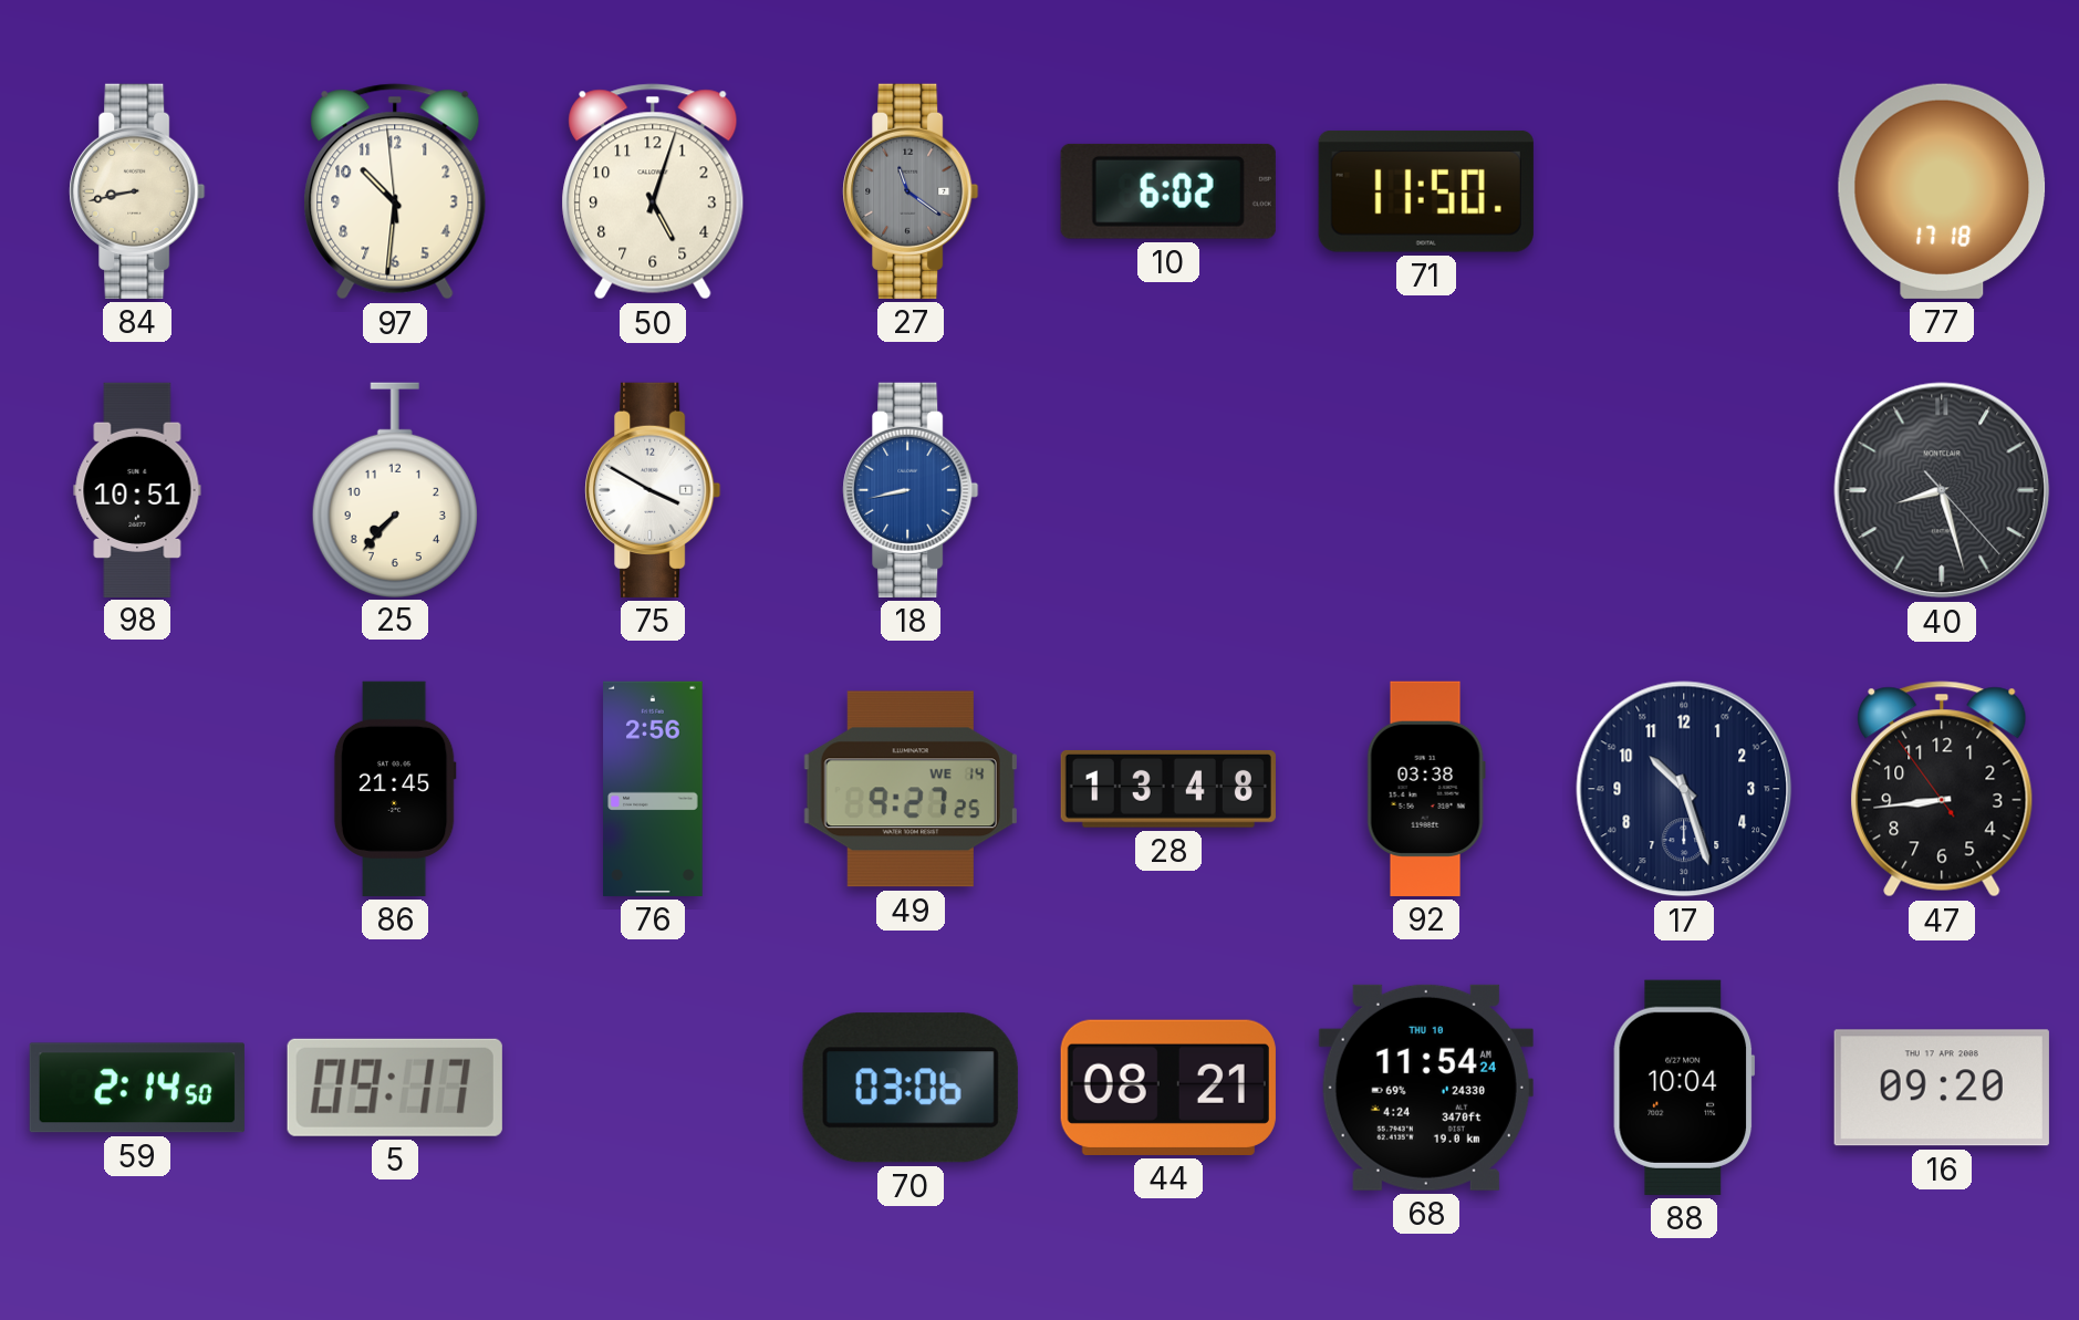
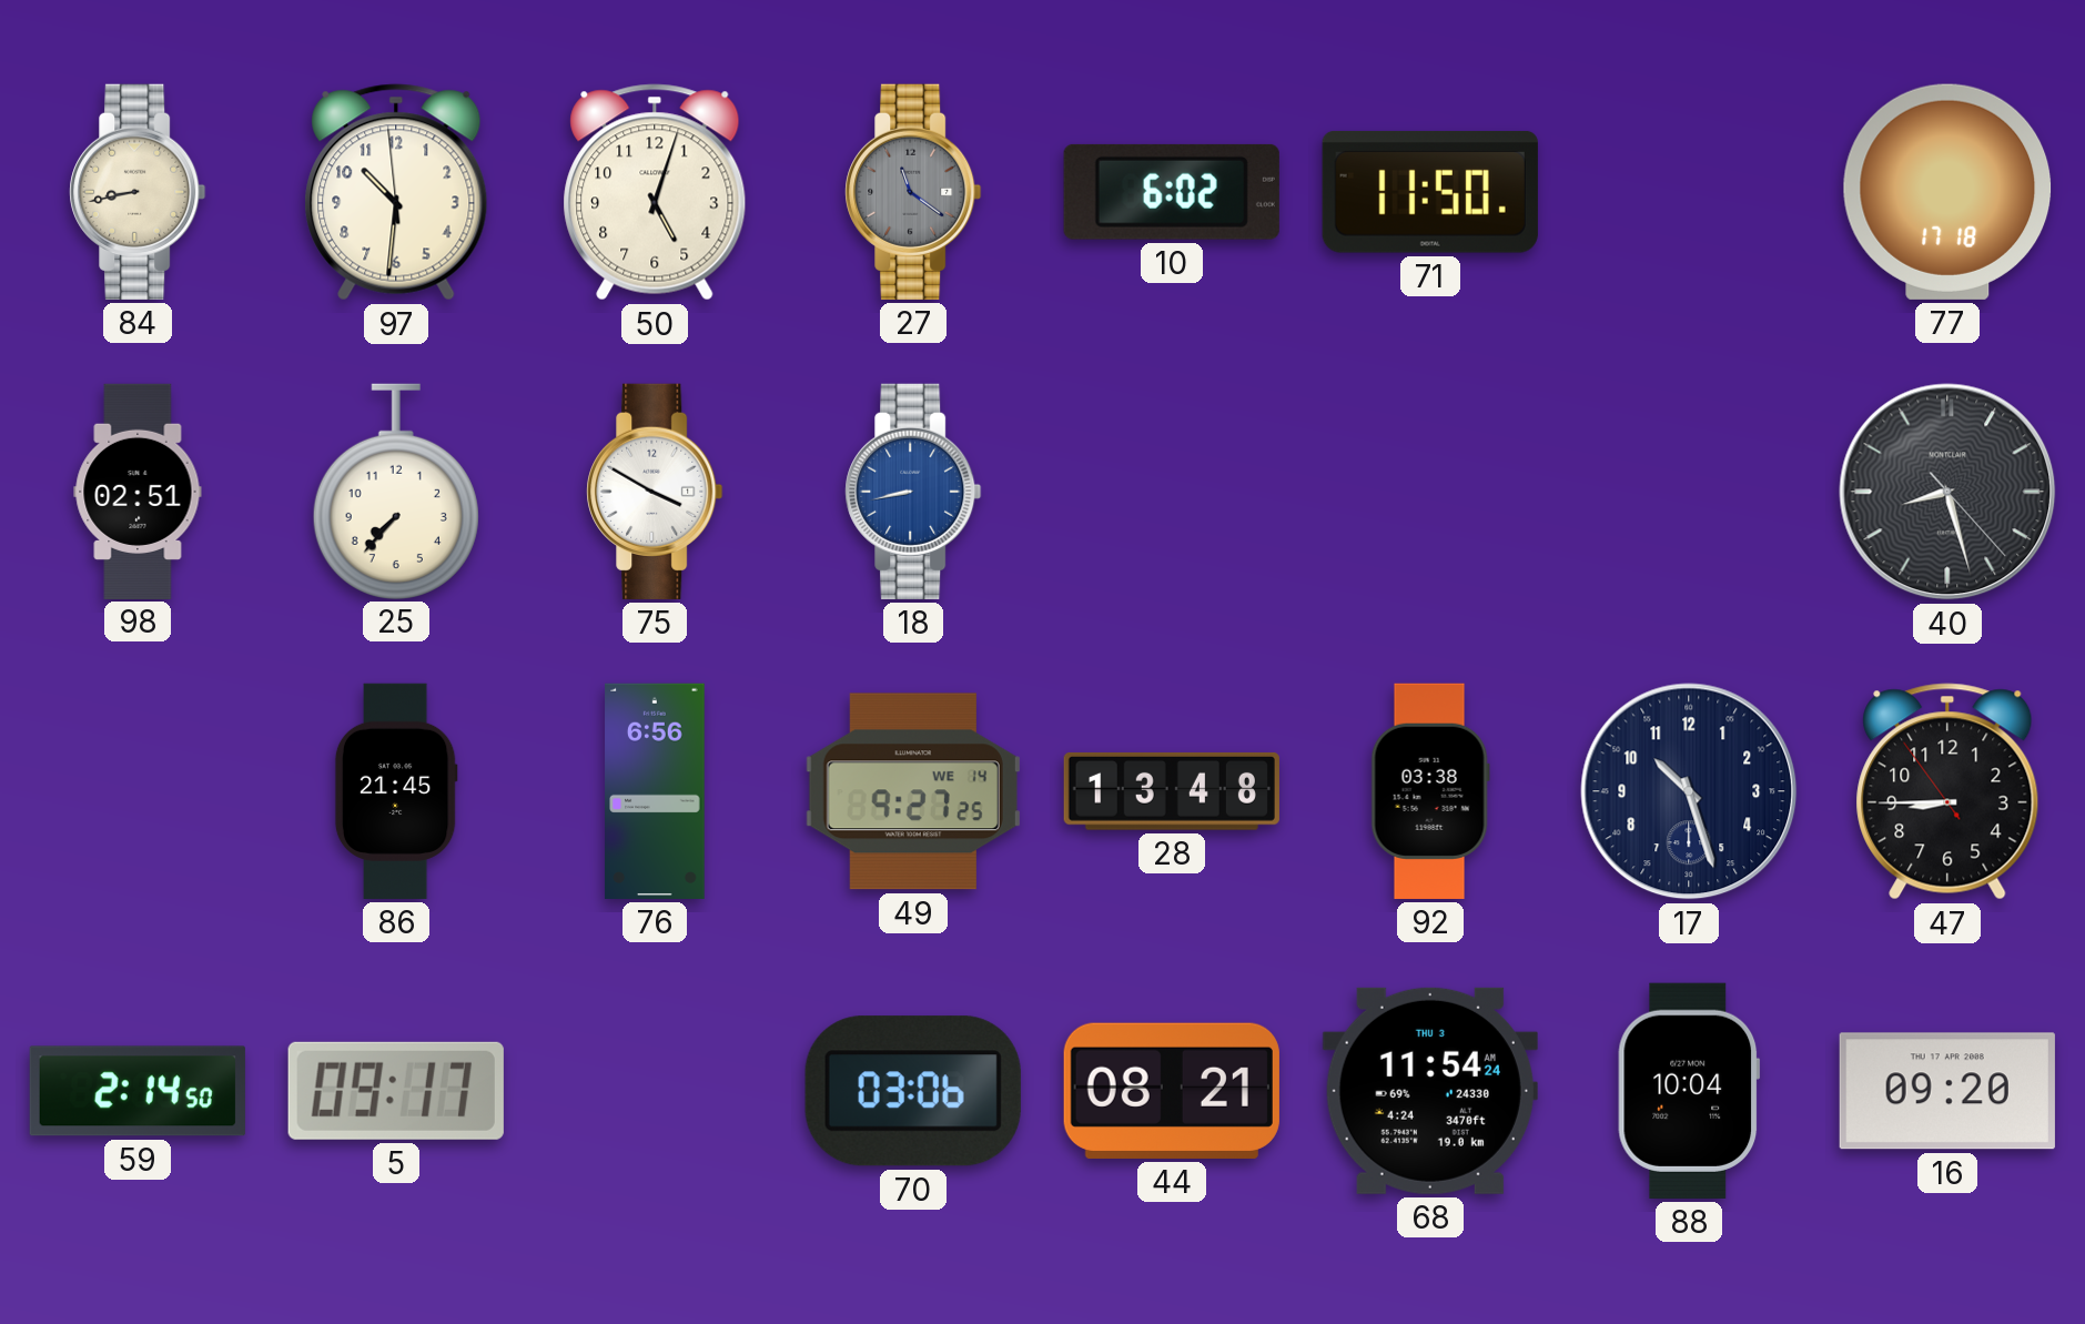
98: 10:51 -> 02:51 (138, 491)
76: 2:56 -> 6:56 (655, 791)
47: 8:43 -> 8:44 (1947, 791)
68 date: THU 10 -> THU 3 (1430, 1091)
